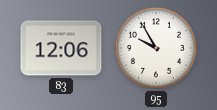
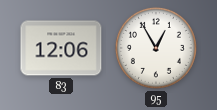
95: 9:55 -> 12:55 (156, 48)
